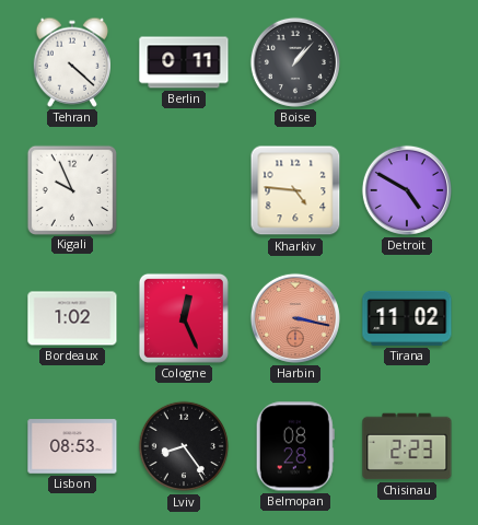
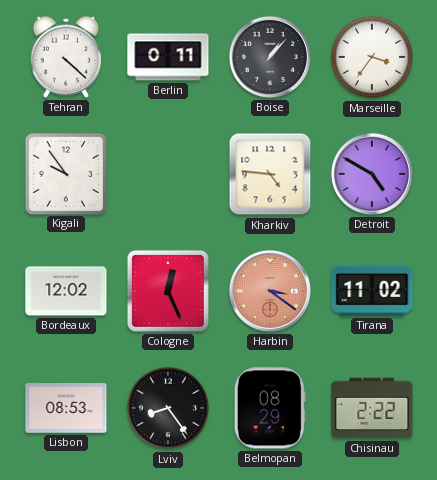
Marseille: none -> 3:36 (372, 57)
Kigali: 9:56 -> 9:54 (65, 173)
Bordeaux: 1:02 -> 12:02 (66, 291)
Harbin: 3:17 -> 3:21 (270, 291)
Belmopan: 08:28 -> 08:29 (270, 408)
Chisinau: 2:23 -> 2:22 (372, 408)
